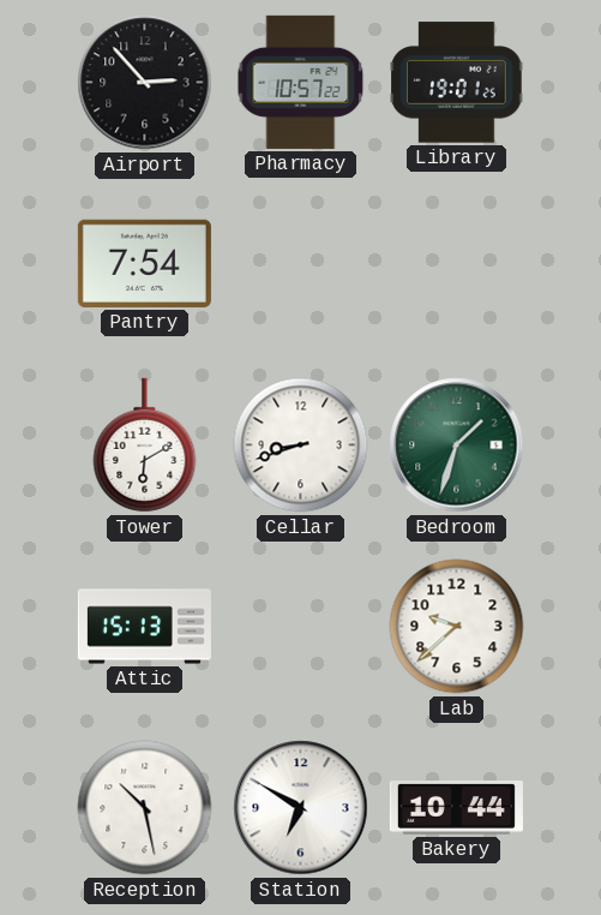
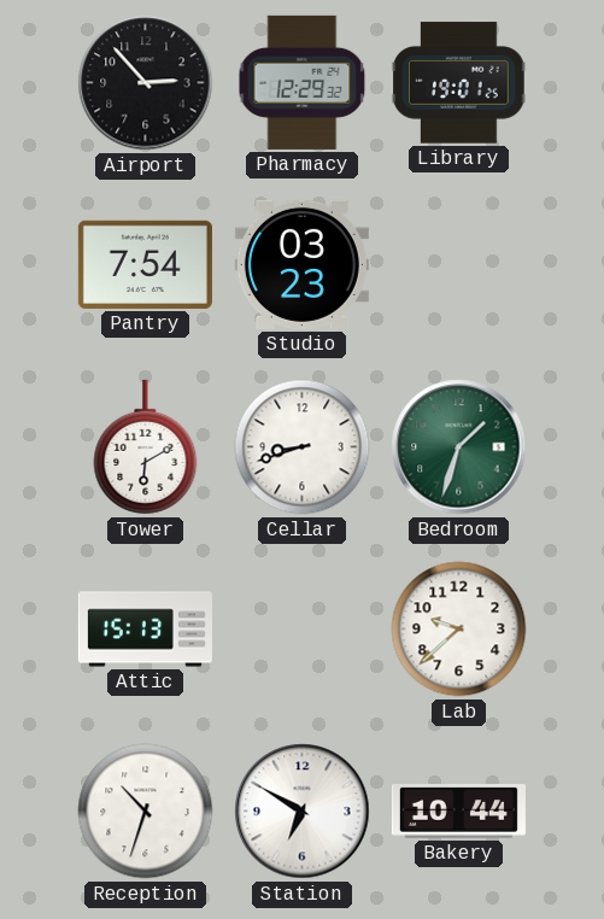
Pharmacy: 10:57 -> 12:29 (303, 82)
Studio: none -> 03:23 (301, 264)
Reception: 10:28 -> 10:33 (146, 812)
